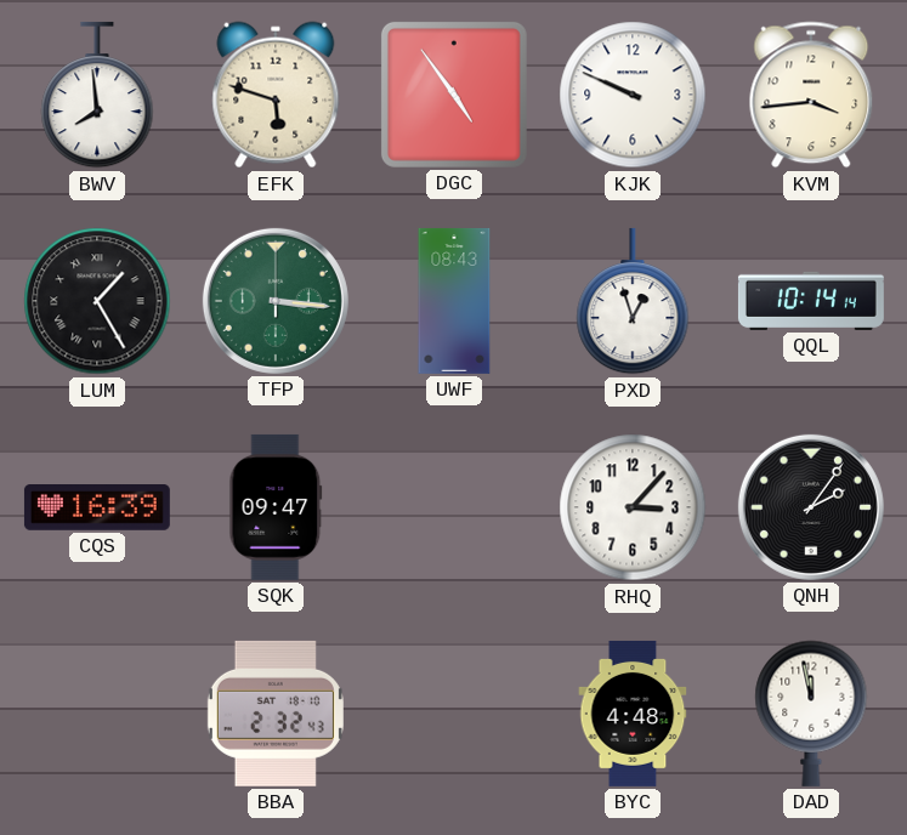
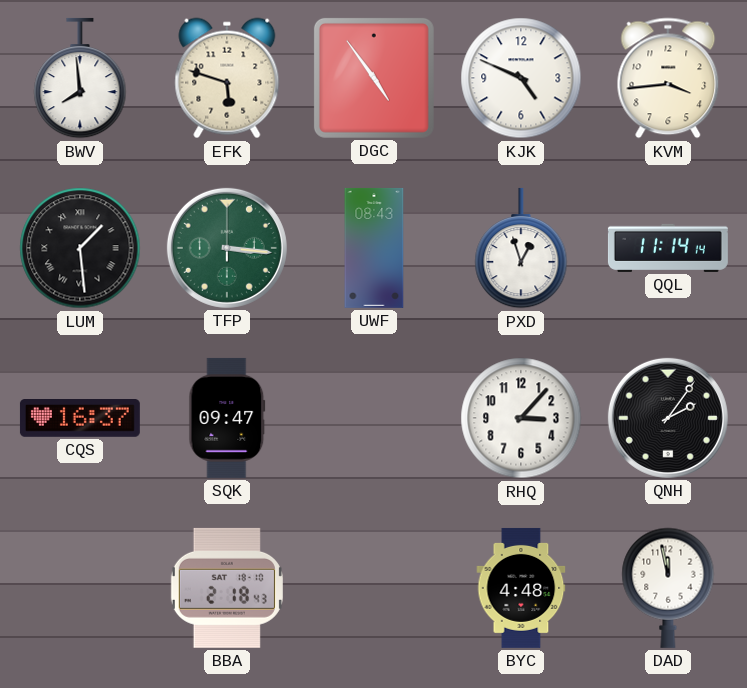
KJK: 9:49 -> 4:49 (521, 78)
LUM: 1:25 -> 1:29 (80, 248)
QQL: 10:14 -> 11:14 (668, 248)
CQS: 16:39 -> 16:37 (80, 419)
BBA: 2:32 -> 2:18 (227, 588)
